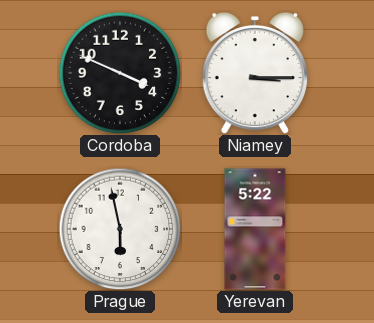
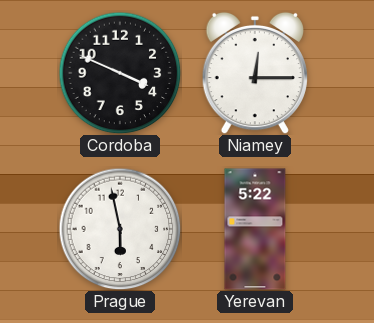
Niamey: 3:15 -> 12:15 (255, 73)
